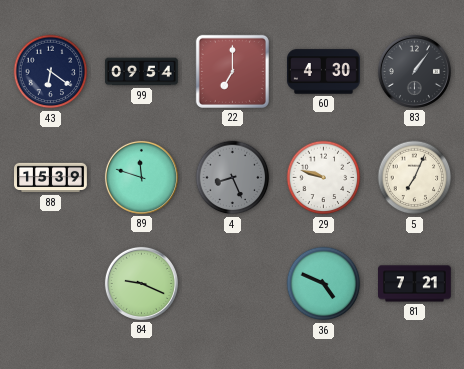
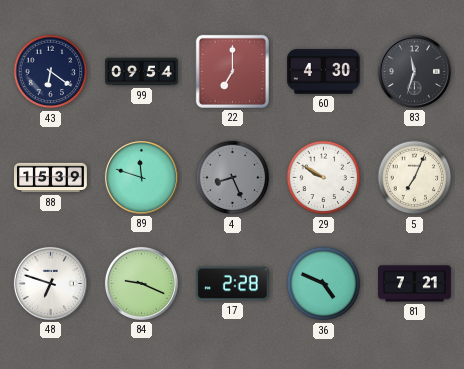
83: 1:06 -> 11:33 (414, 71)
29: 9:48 -> 9:50 (324, 178)
48: none -> 6:48 (50, 283)
17: none -> 2:28 (232, 284)
